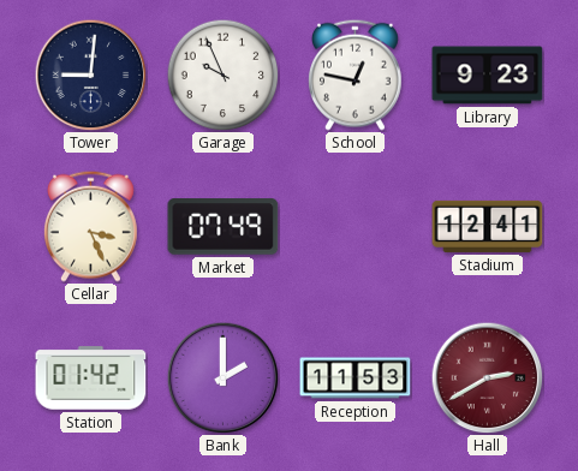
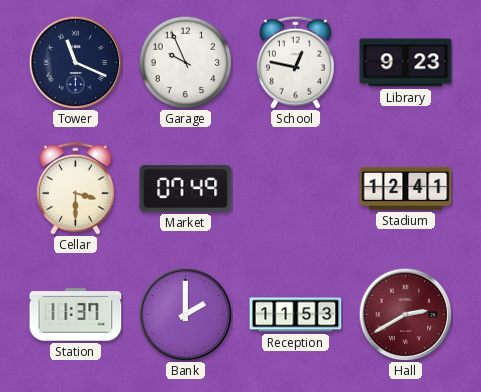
Tower: 9:01 -> 11:19 (75, 62)
Cellar: 3:26 -> 3:30 (75, 188)
Station: 01:42 -> 11:37 (76, 315)
